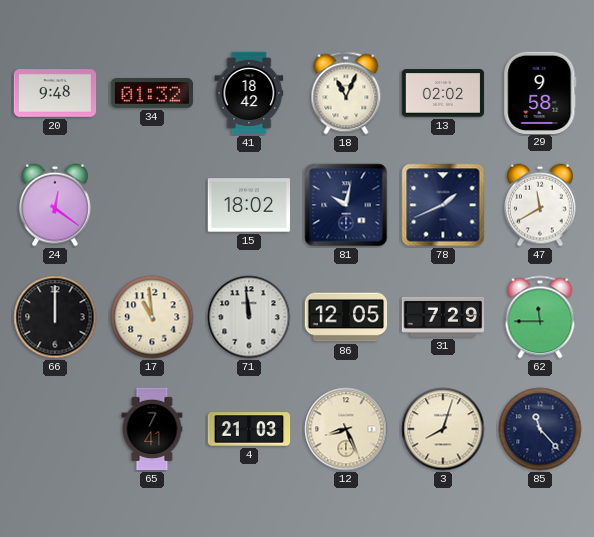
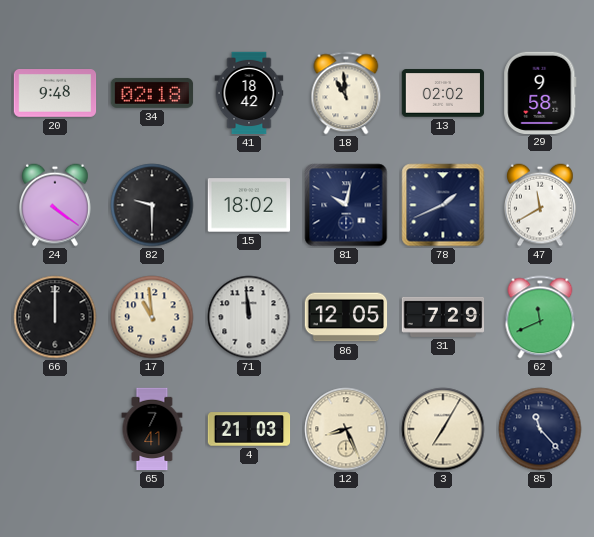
34: 01:32 -> 02:18 (152, 93)
18: 11:04 -> 10:59 (346, 93)
24: 12:21 -> 4:21 (56, 205)
82: none -> 9:30 (152, 205)
62: 11:45 -> 11:41 (540, 317)
3: 8:03 -> 7:05 (443, 429)
